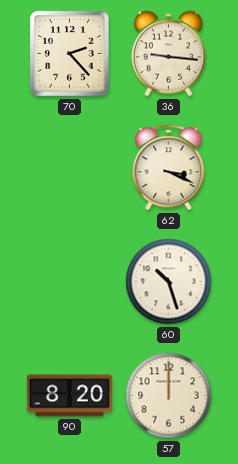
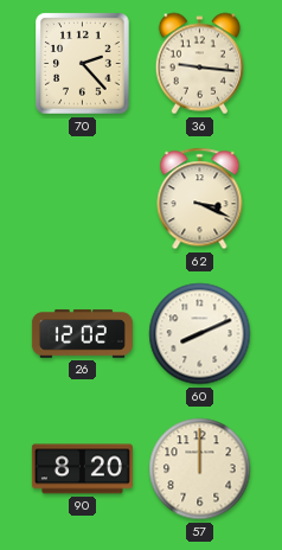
26: none -> 12:02 (82, 334)
60: 10:27 -> 8:11 (200, 334)
